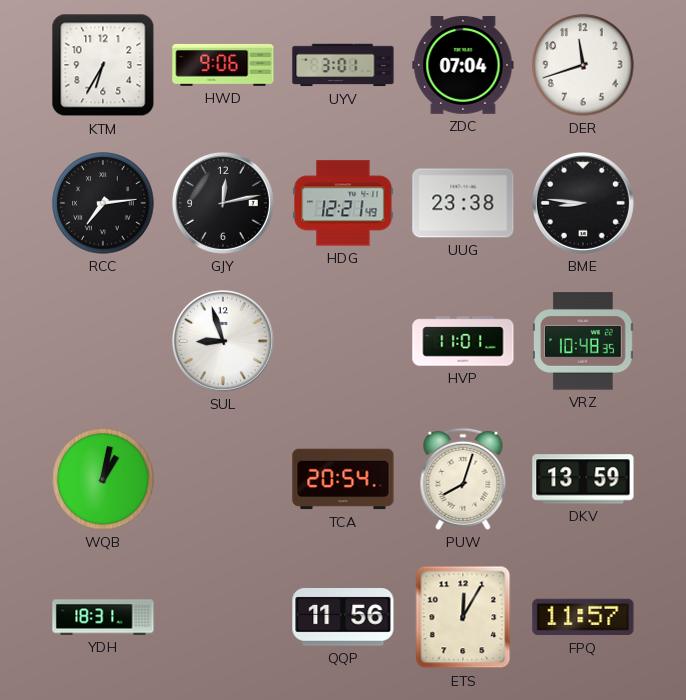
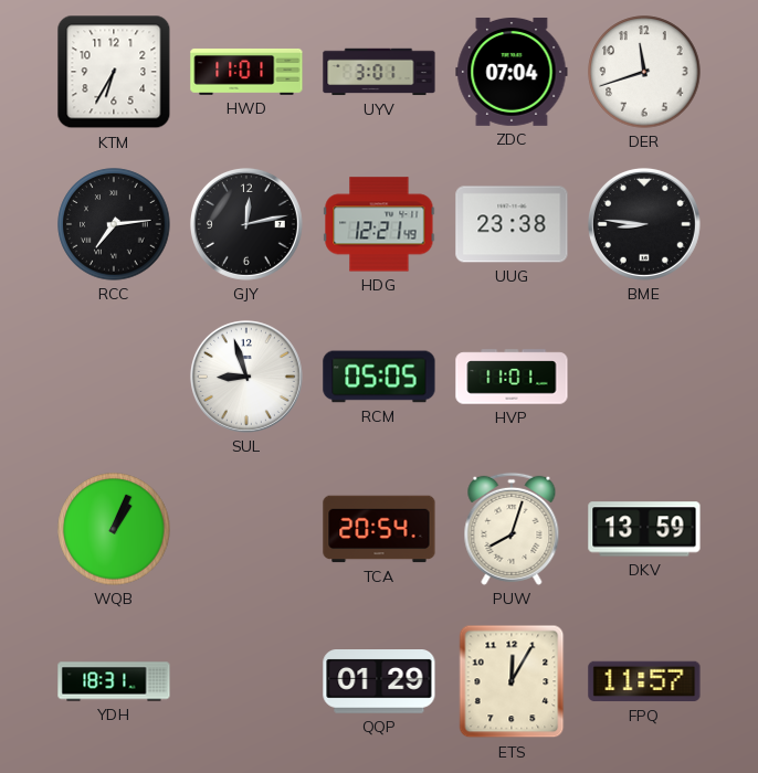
HWD: 9:06 -> 11:01 (246, 72)
RCM: none -> 05:05 (379, 377)
VRZ: 10:48 -> none (583, 341)
WQB: 1:02 -> 1:04 (114, 529)
QQP: 11:56 -> 01:29 (379, 682)
